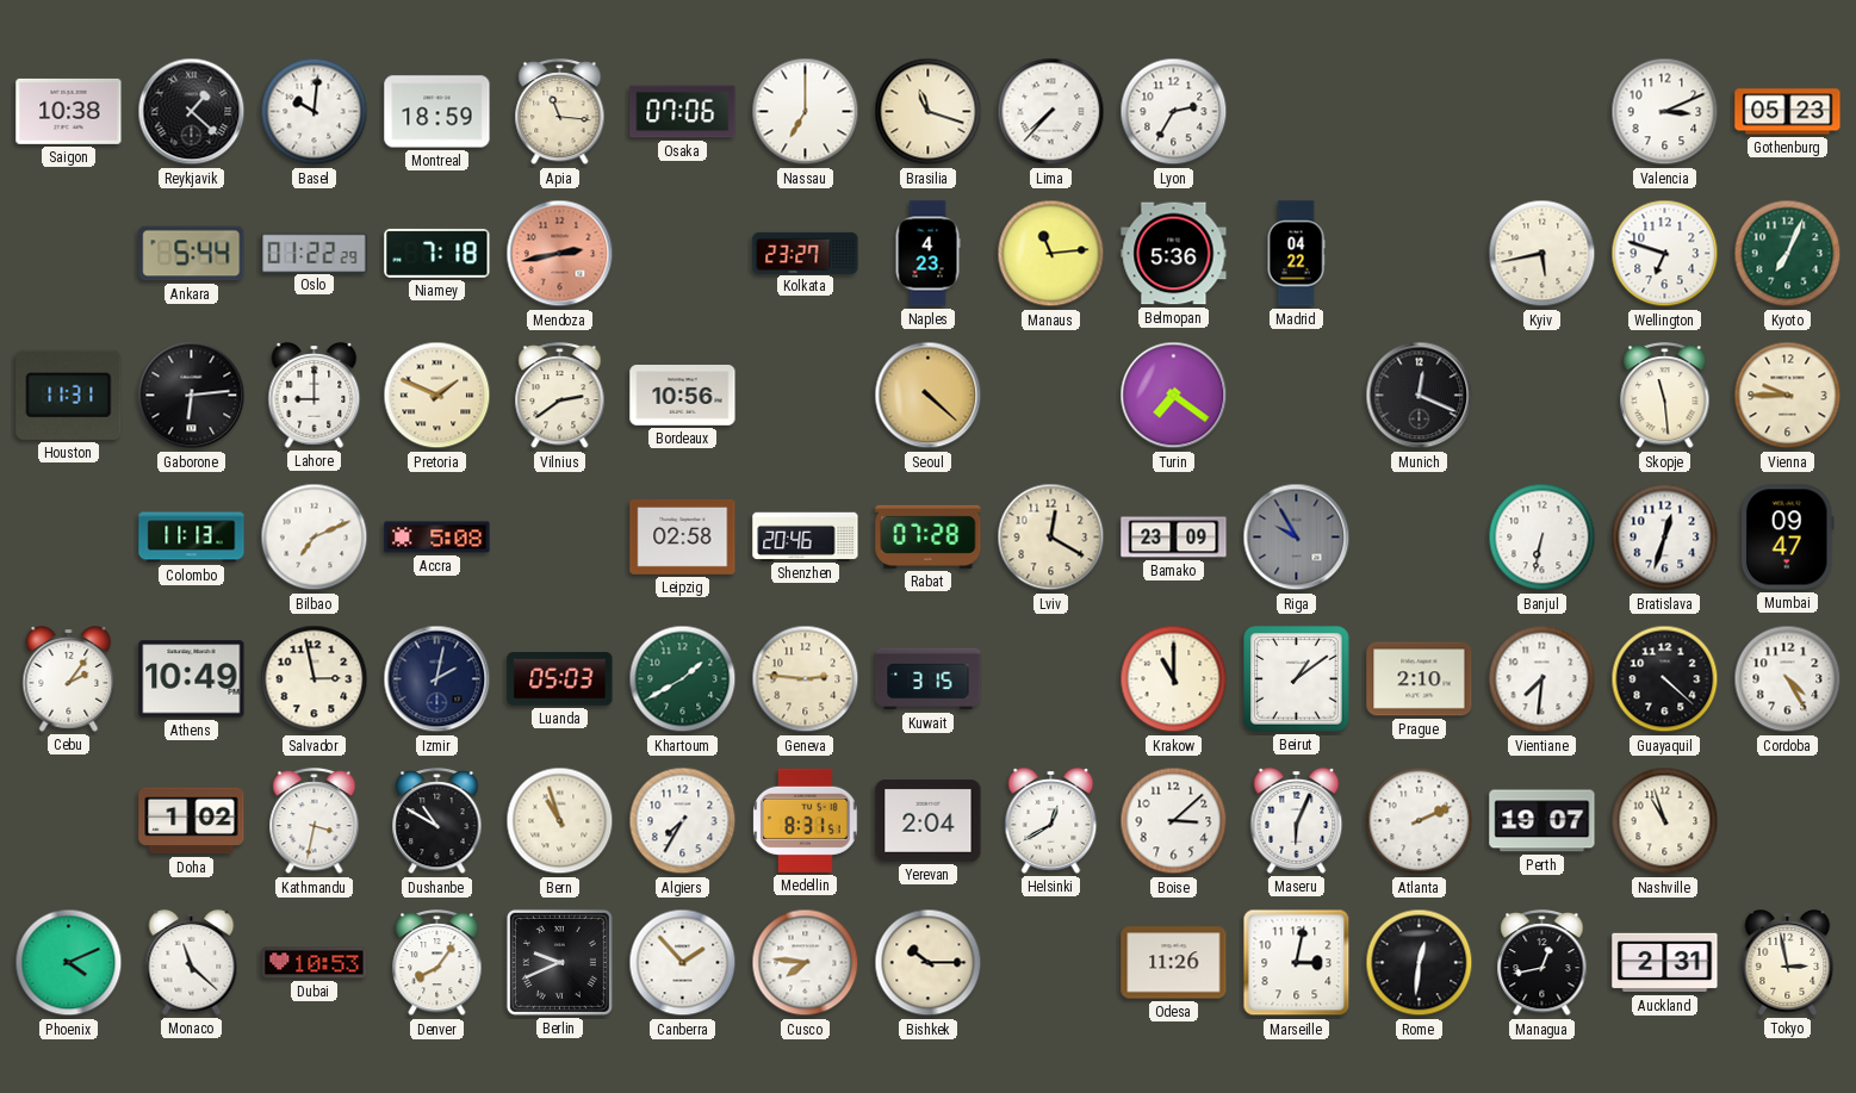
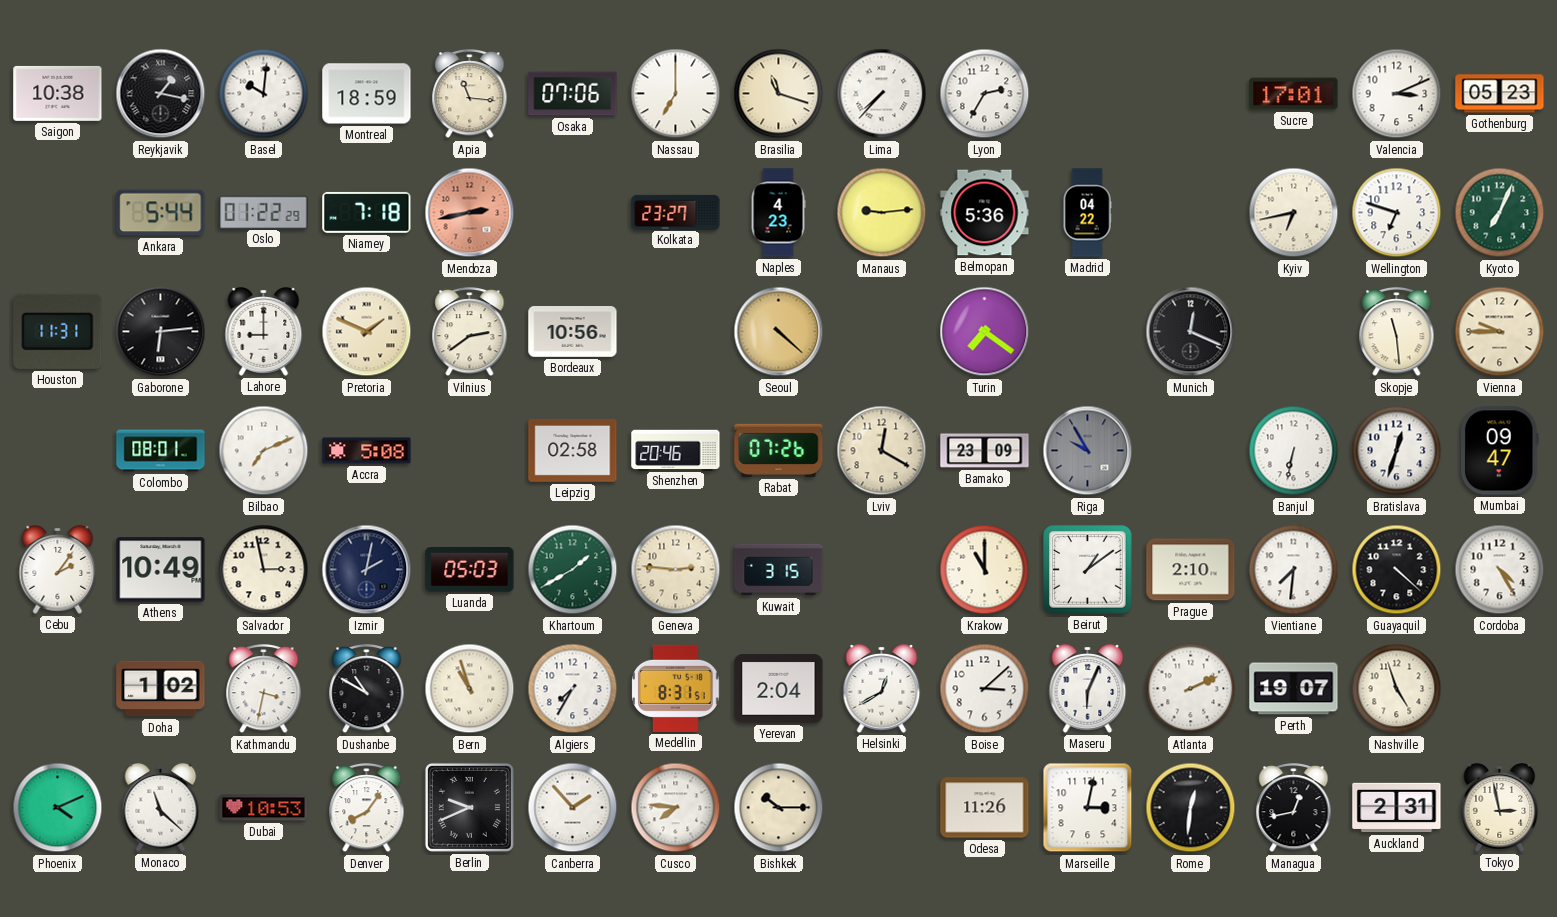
Reykjavik: 1:22 -> 1:17 (161, 94)
Sucre: none -> 17:01 (1294, 94)
Manaus: 11:14 -> 9:14 (882, 213)
Kyiv: 5:43 -> 6:43 (1294, 213)
Colombo: 11:13 -> 08:01 (161, 451)
Rabat: 07:28 -> 07:26 (779, 450)
Nashville: 10:57 -> 4:57 (1397, 689)
